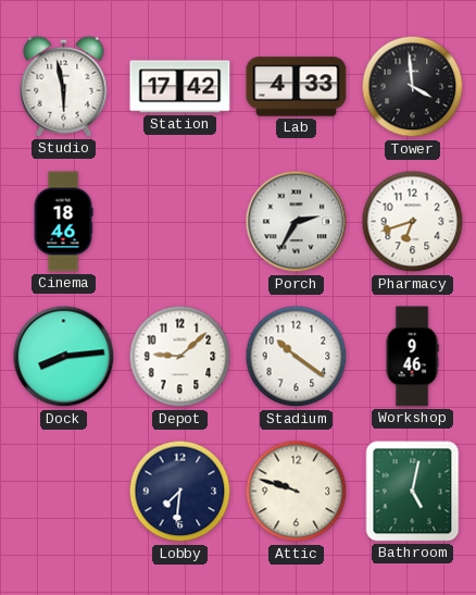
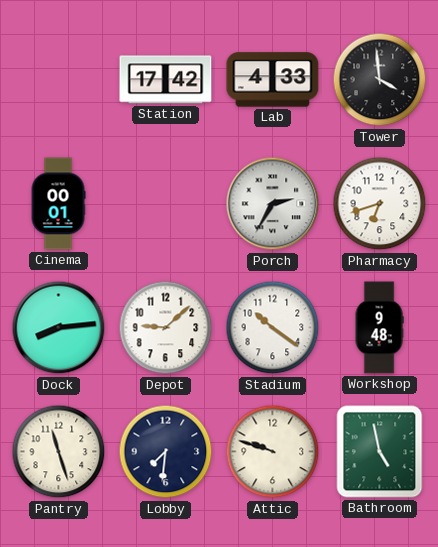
Studio: 5:58 -> none (64, 86)
Cinema: 18:46 -> 00:01 (58, 204)
Workshop: 9:46 -> 9:48 (379, 328)
Pantry: none -> 11:27 (59, 452)
Bathroom: 5:02 -> 4:58 (380, 452)
